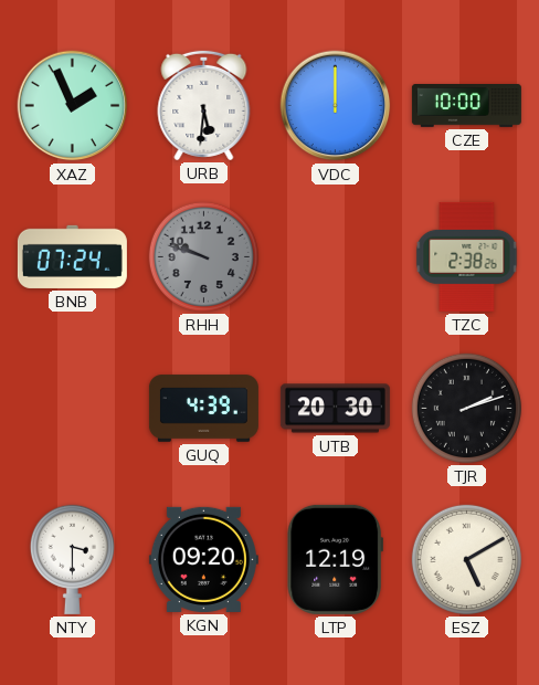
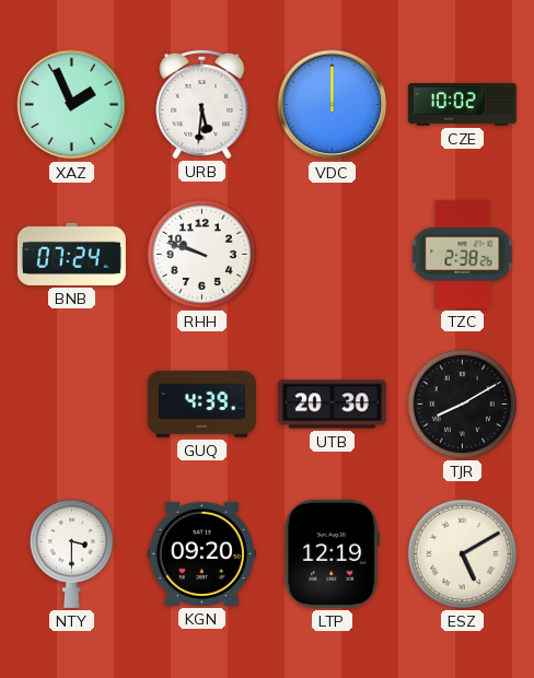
CZE: 10:00 -> 10:02 (462, 105)
RHH dial: grey -> white (201, 254)
TJR: 2:12 -> 8:10 (462, 404)
